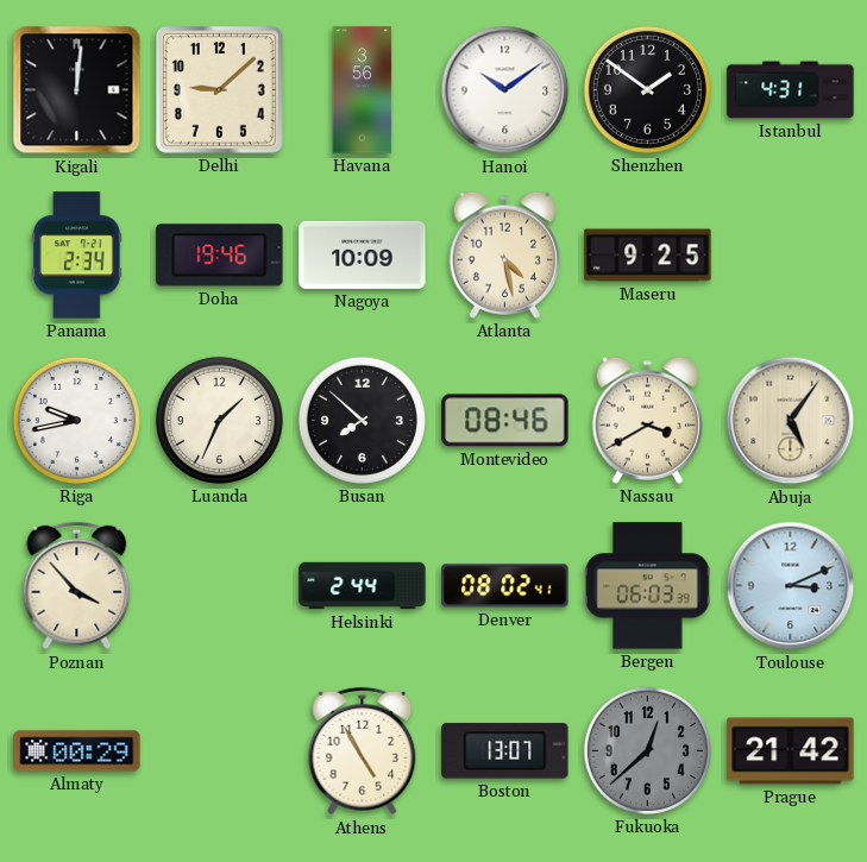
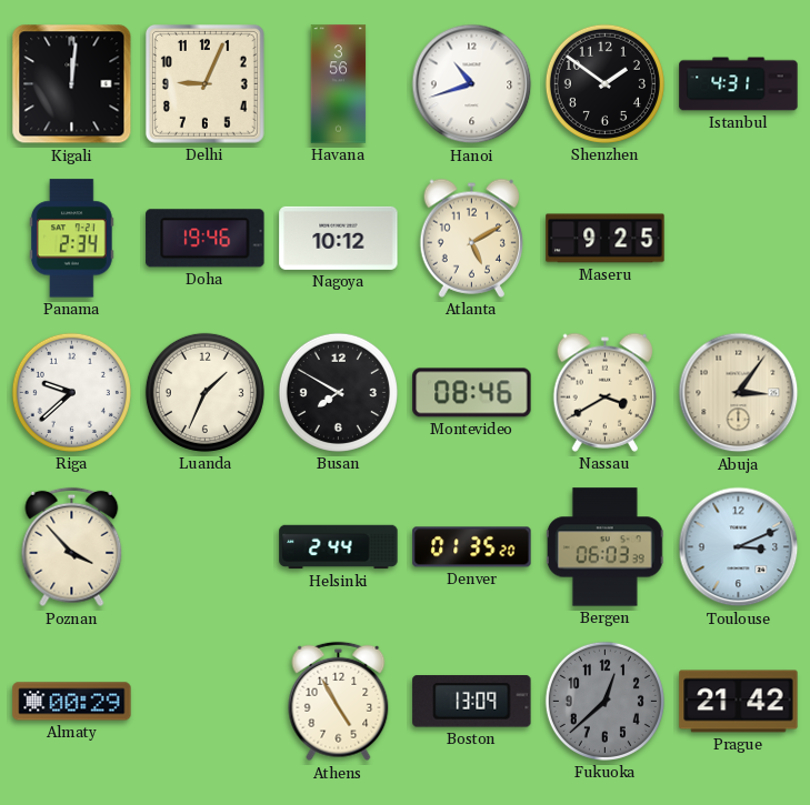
Delhi: 9:08 -> 9:04 (204, 83)
Hanoi: 10:09 -> 10:42 (472, 84)
Nagoya: 10:09 -> 10:12 (339, 238)
Atlanta: 4:28 -> 5:10 (471, 238)
Riga: 9:43 -> 9:38 (71, 392)
Busan: 7:52 -> 7:50 (338, 392)
Abuja: 5:06 -> 3:06 (739, 393)
Denver: 08:02 -> 01:35 (472, 547)
Boston: 13:07 -> 13:09 (472, 702)
